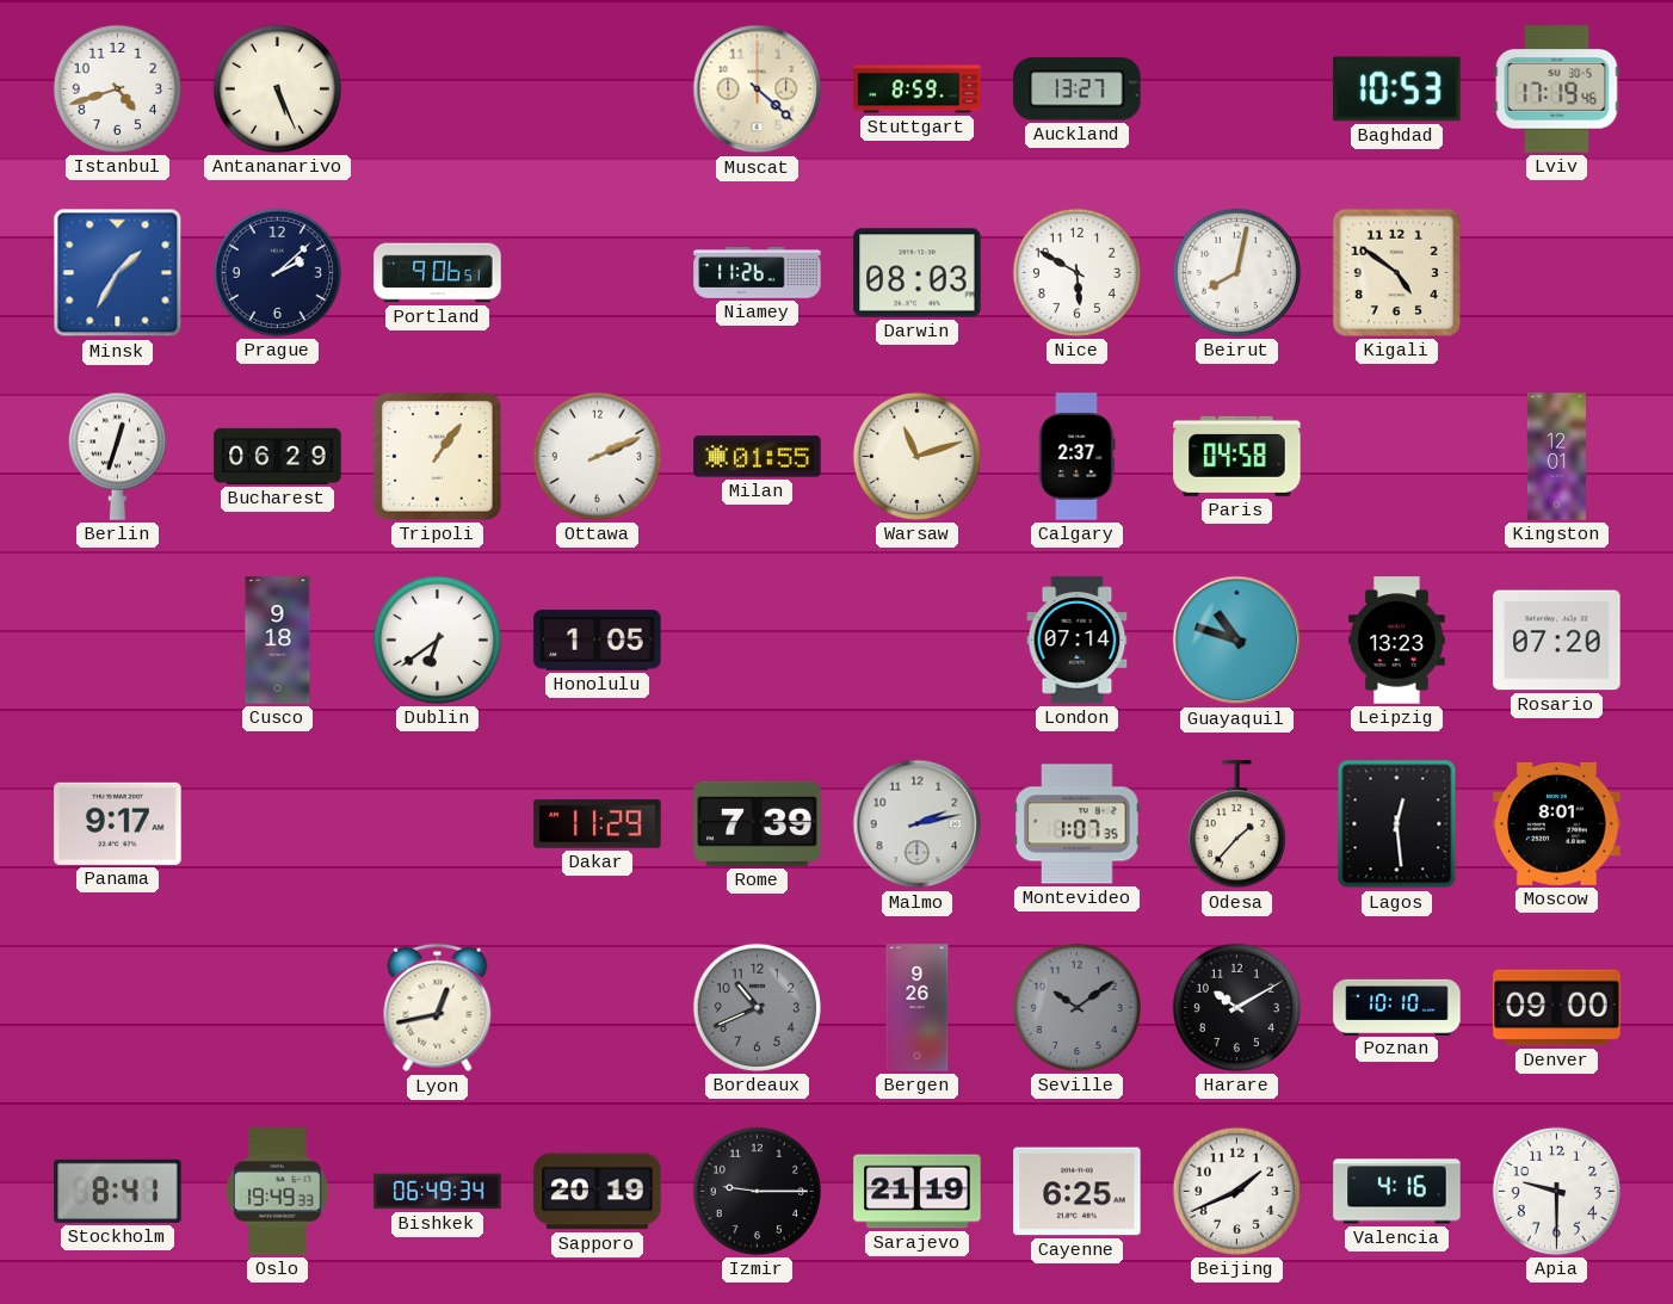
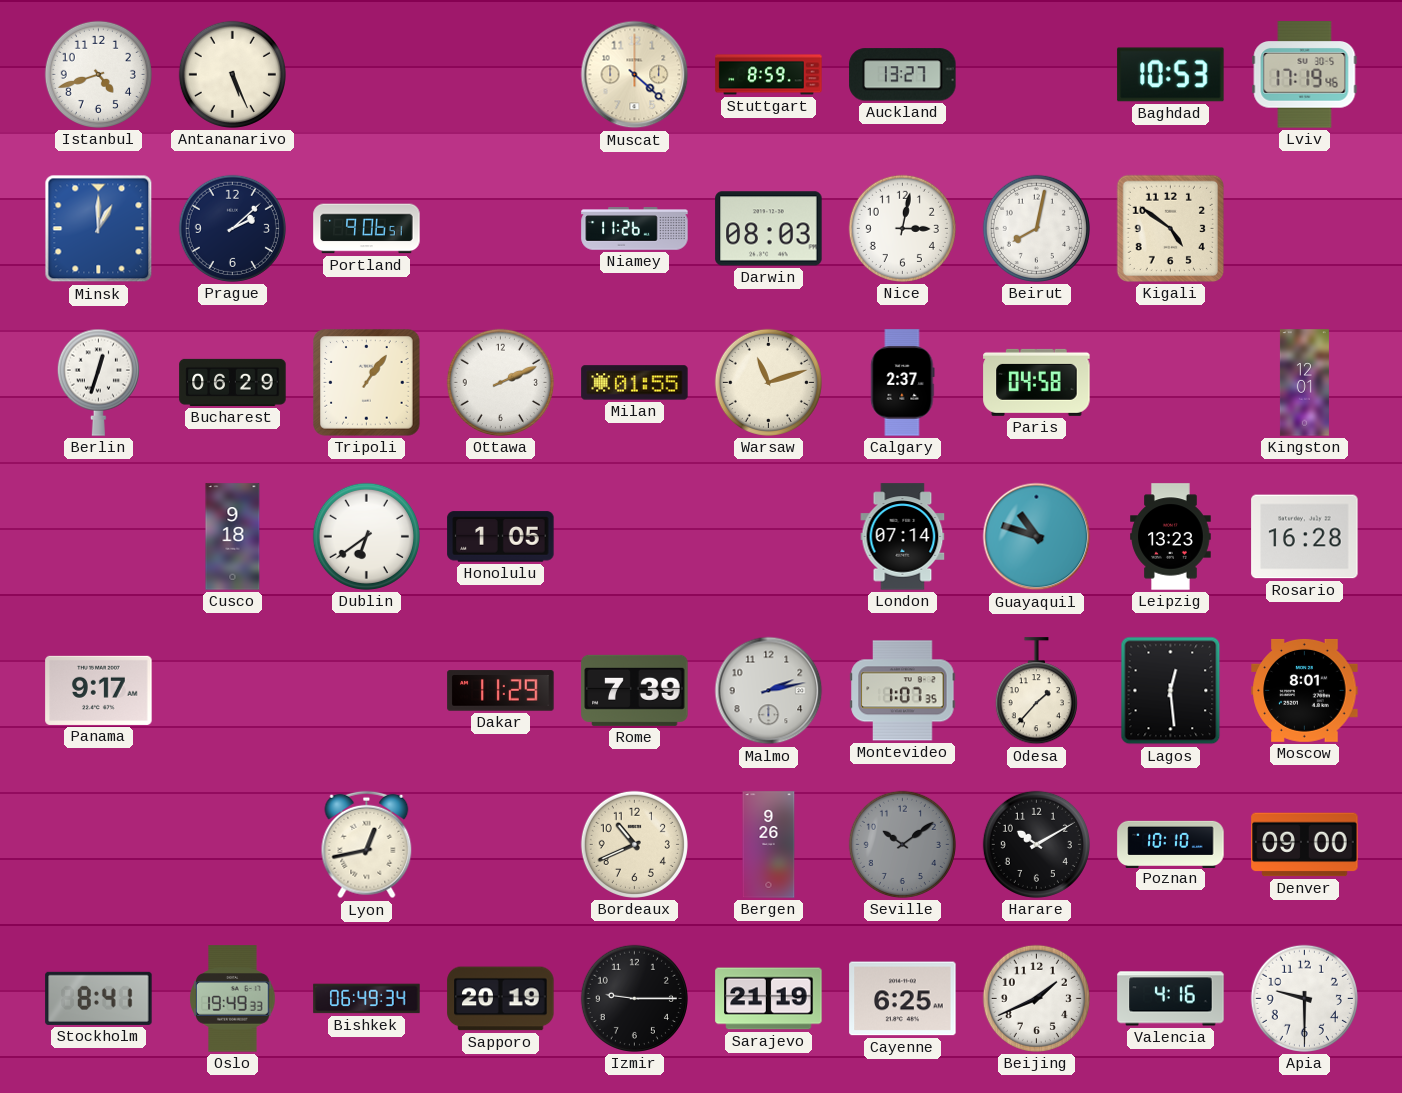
Minsk: 1:35 -> 1:00 (99, 229)
Nice: 5:50 -> 3:02 (902, 228)
Rosario: 07:20 -> 16:28 (1305, 537)
Bordeaux dial: grey -> cream (634, 844)
